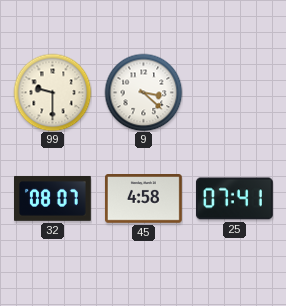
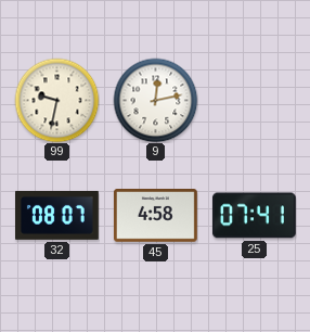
99: 9:30 -> 9:32 (56, 100)
9: 3:22 -> 12:13 (155, 100)
